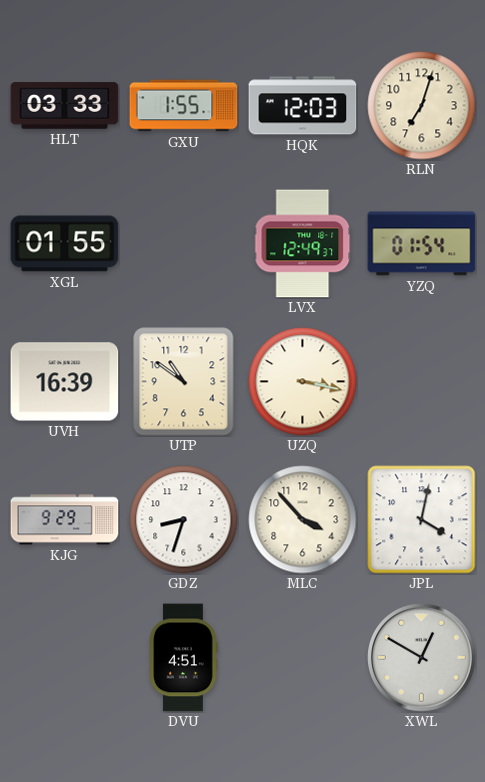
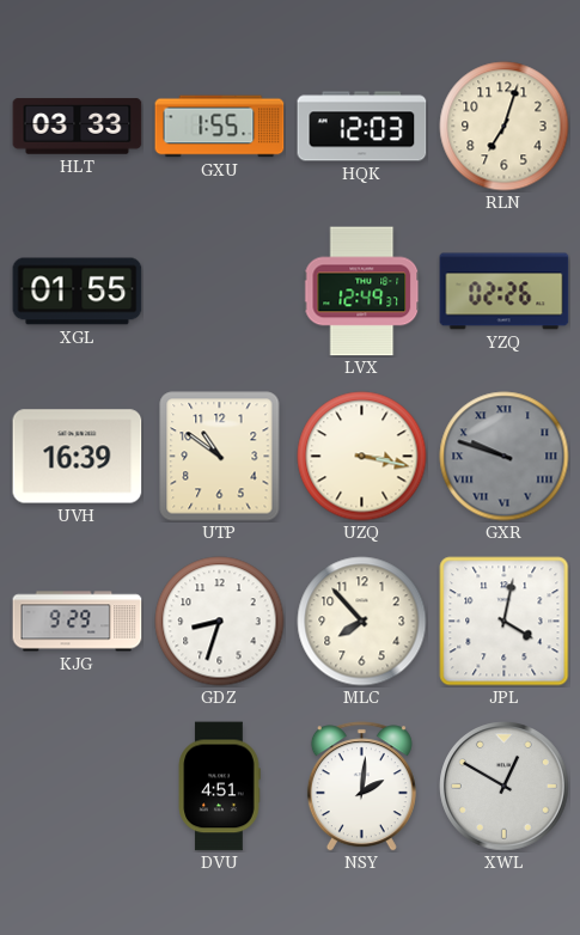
YZQ: 01:54 -> 02:26 (505, 292)
GXR: none -> 9:48 (505, 457)
MLC: 3:53 -> 7:53 (362, 622)
NSY: none -> 2:01 (361, 787)
